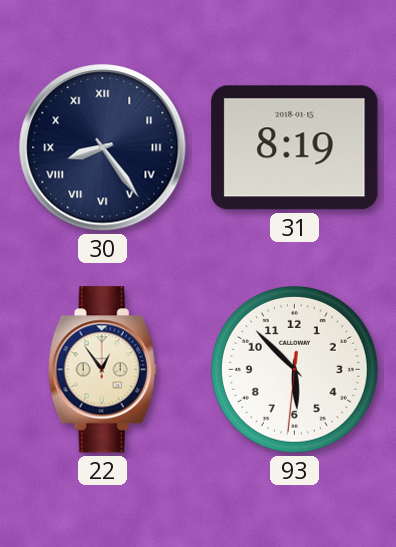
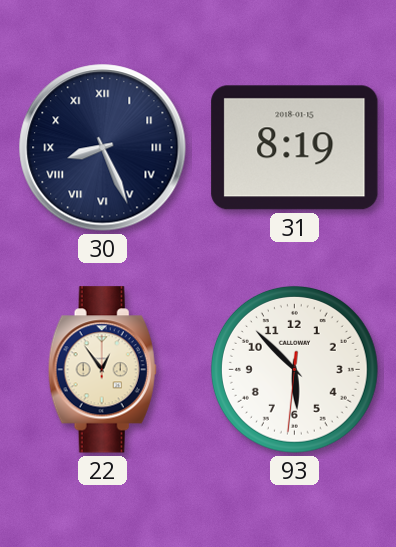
30: 8:24 -> 8:26 (103, 148)
